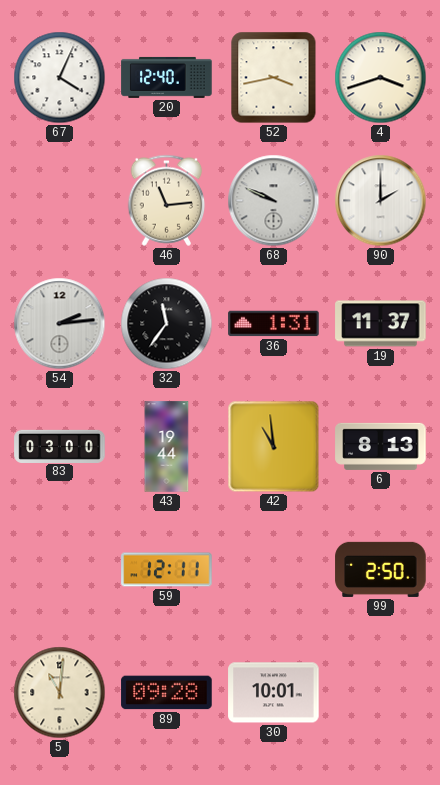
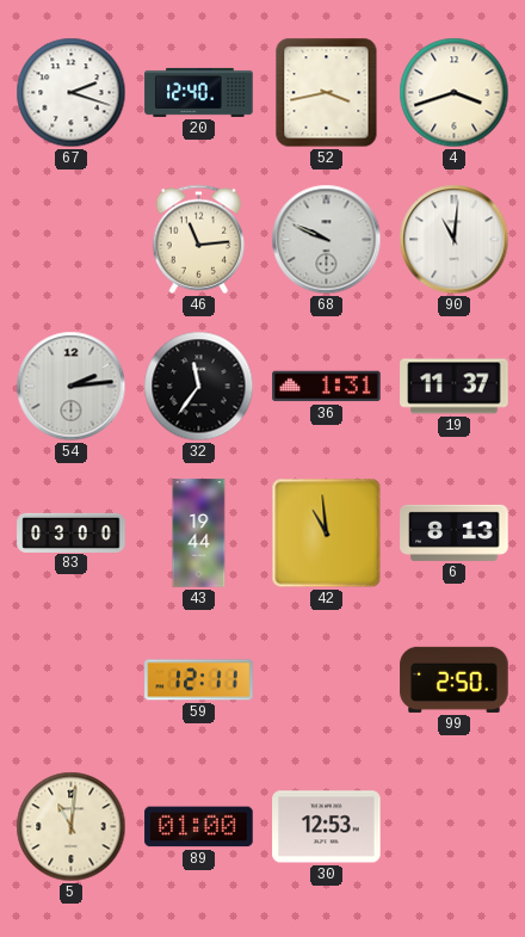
67: 4:04 -> 2:18 (72, 93)
90: 2:00 -> 11:01 (455, 240)
89: 09:28 -> 01:00 (199, 827)
30: 10:01 -> 12:53 (327, 827)
